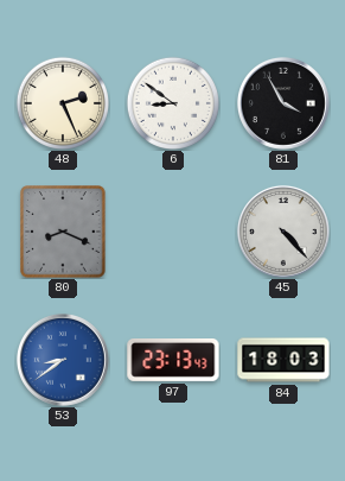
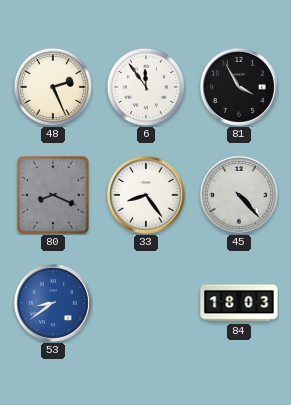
6: 8:51 -> 11:54 (145, 86)
33: none -> 8:24 (146, 195)
97: 23:13 -> none (173, 361)
